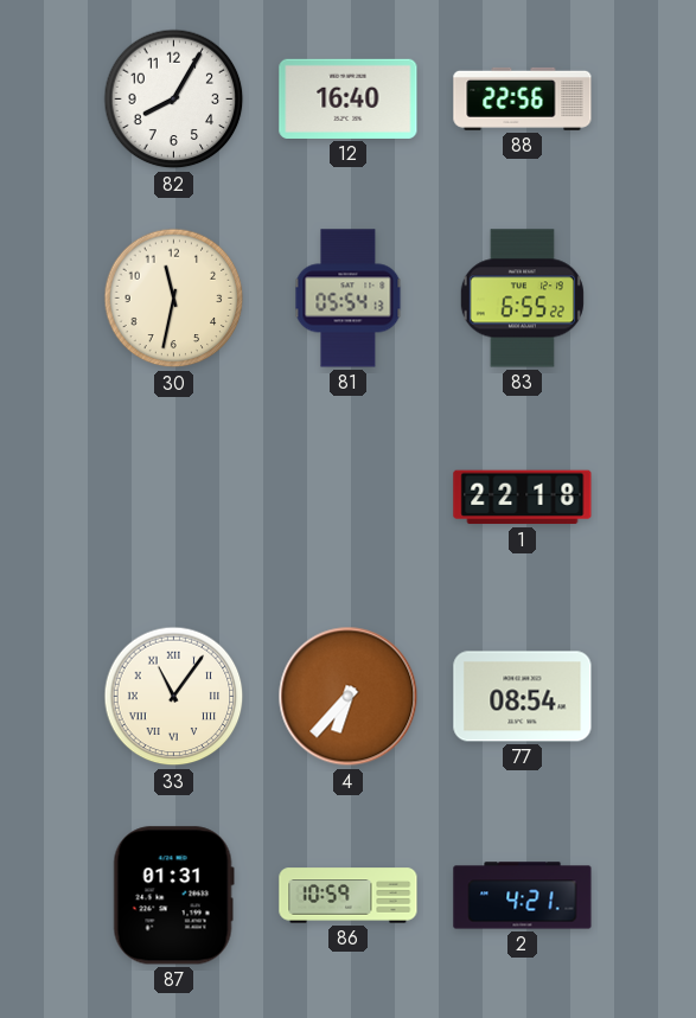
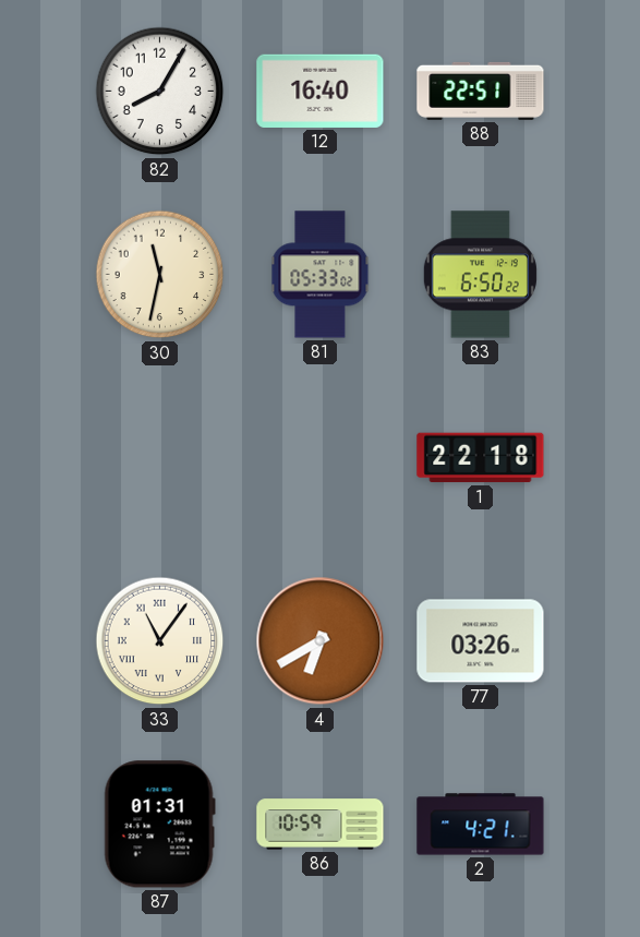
88: 22:56 -> 22:51 (481, 91)
81: 05:54 -> 05:33 (321, 275)
83: 6:55 -> 6:50 (480, 275)
4: 6:37 -> 6:40 (321, 641)
77: 08:54 -> 03:26 (481, 641)
